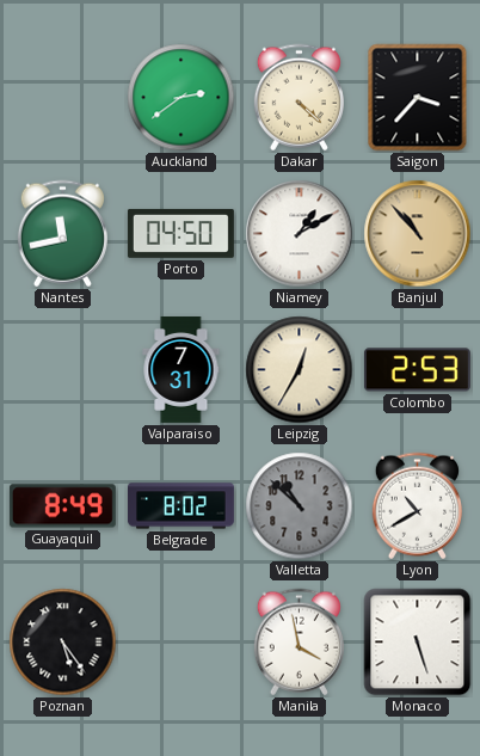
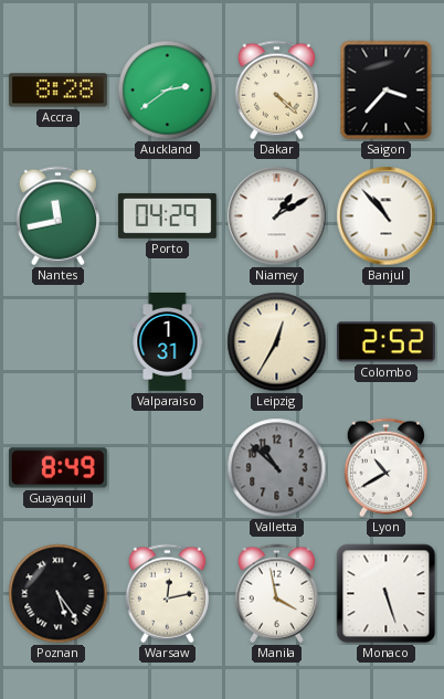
Accra: none -> 8:28 (57, 91)
Porto: 04:50 -> 04:29 (167, 215)
Banjul dial: champagne -> white (387, 216)
Valparaiso: 7:31 -> 1:31 (168, 341)
Colombo: 2:53 -> 2:52 (385, 342)
Belgrade: 8:02 -> none (180, 506)
Warsaw: none -> 12:13 (167, 594)
